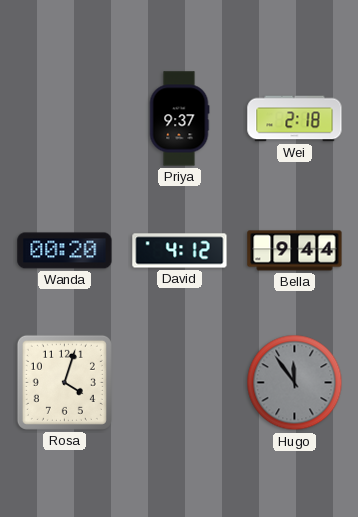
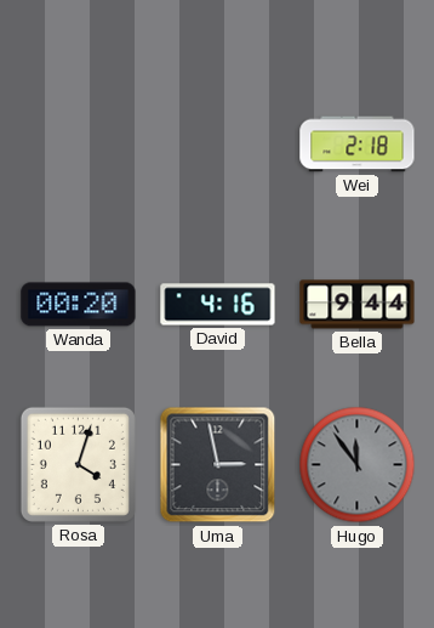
Priya: 9:37 -> none (179, 119)
David: 4:12 -> 4:16 (218, 305)
Uma: none -> 2:58 (218, 465)
